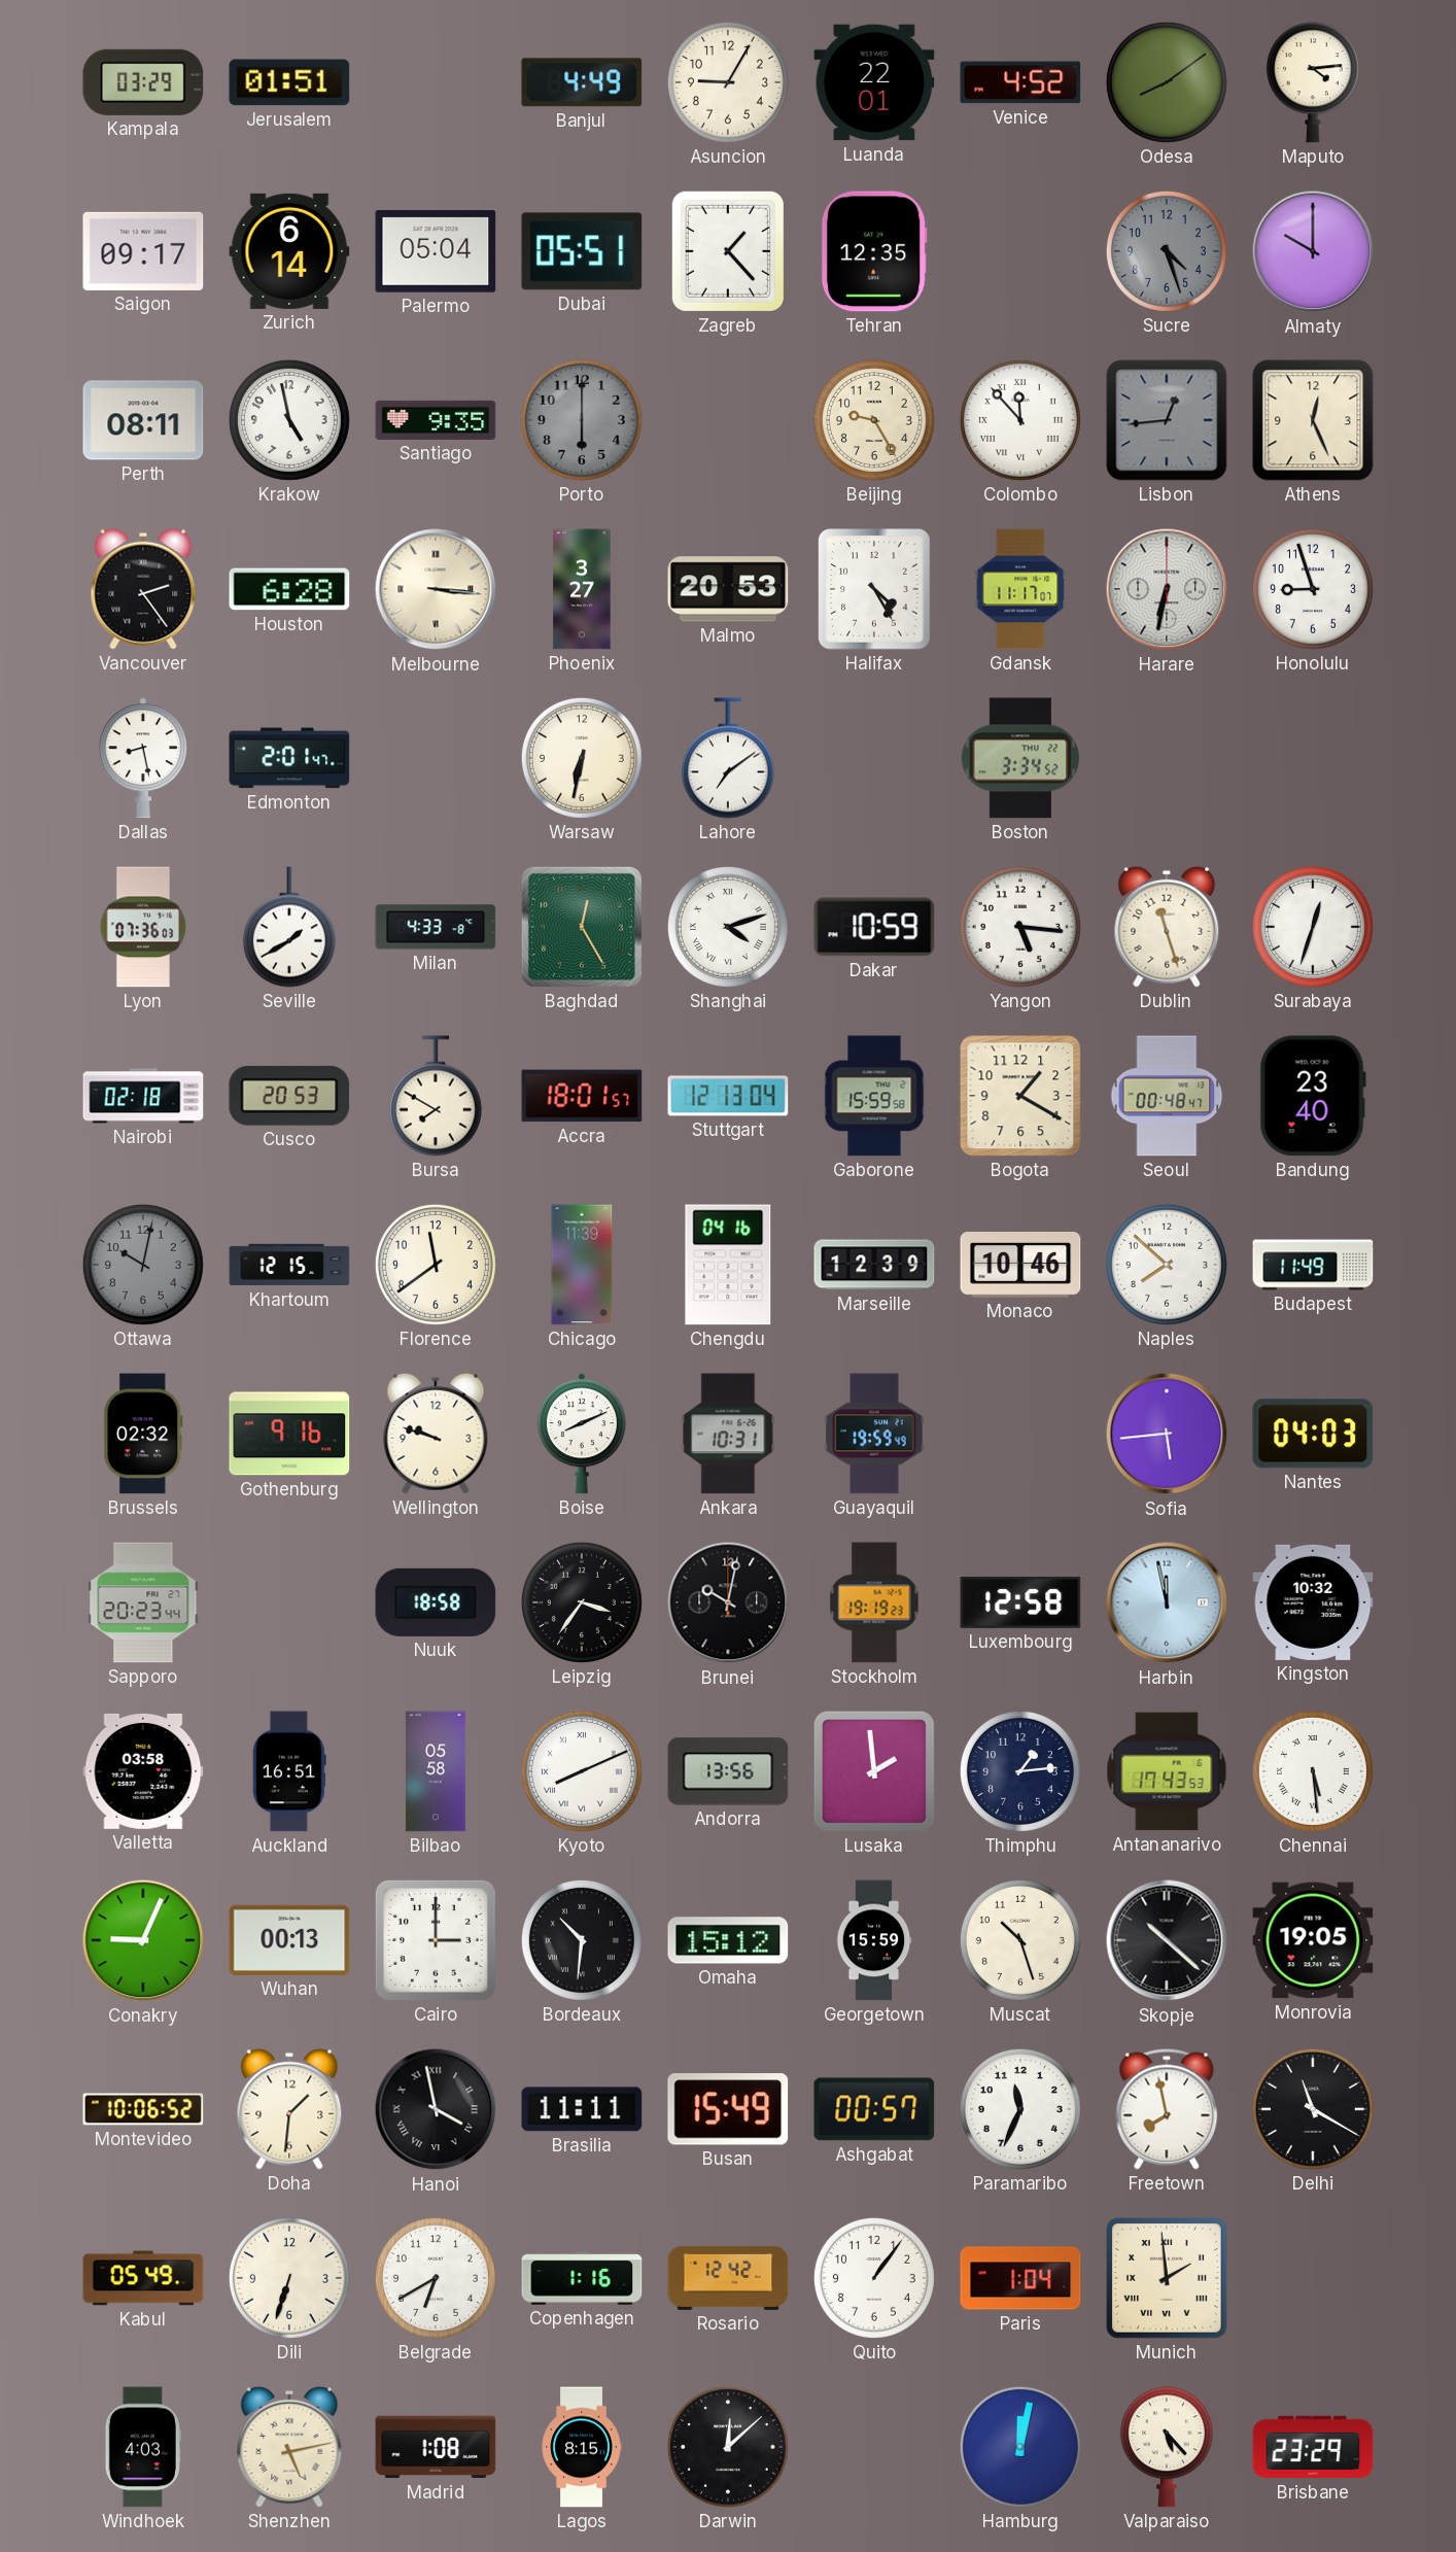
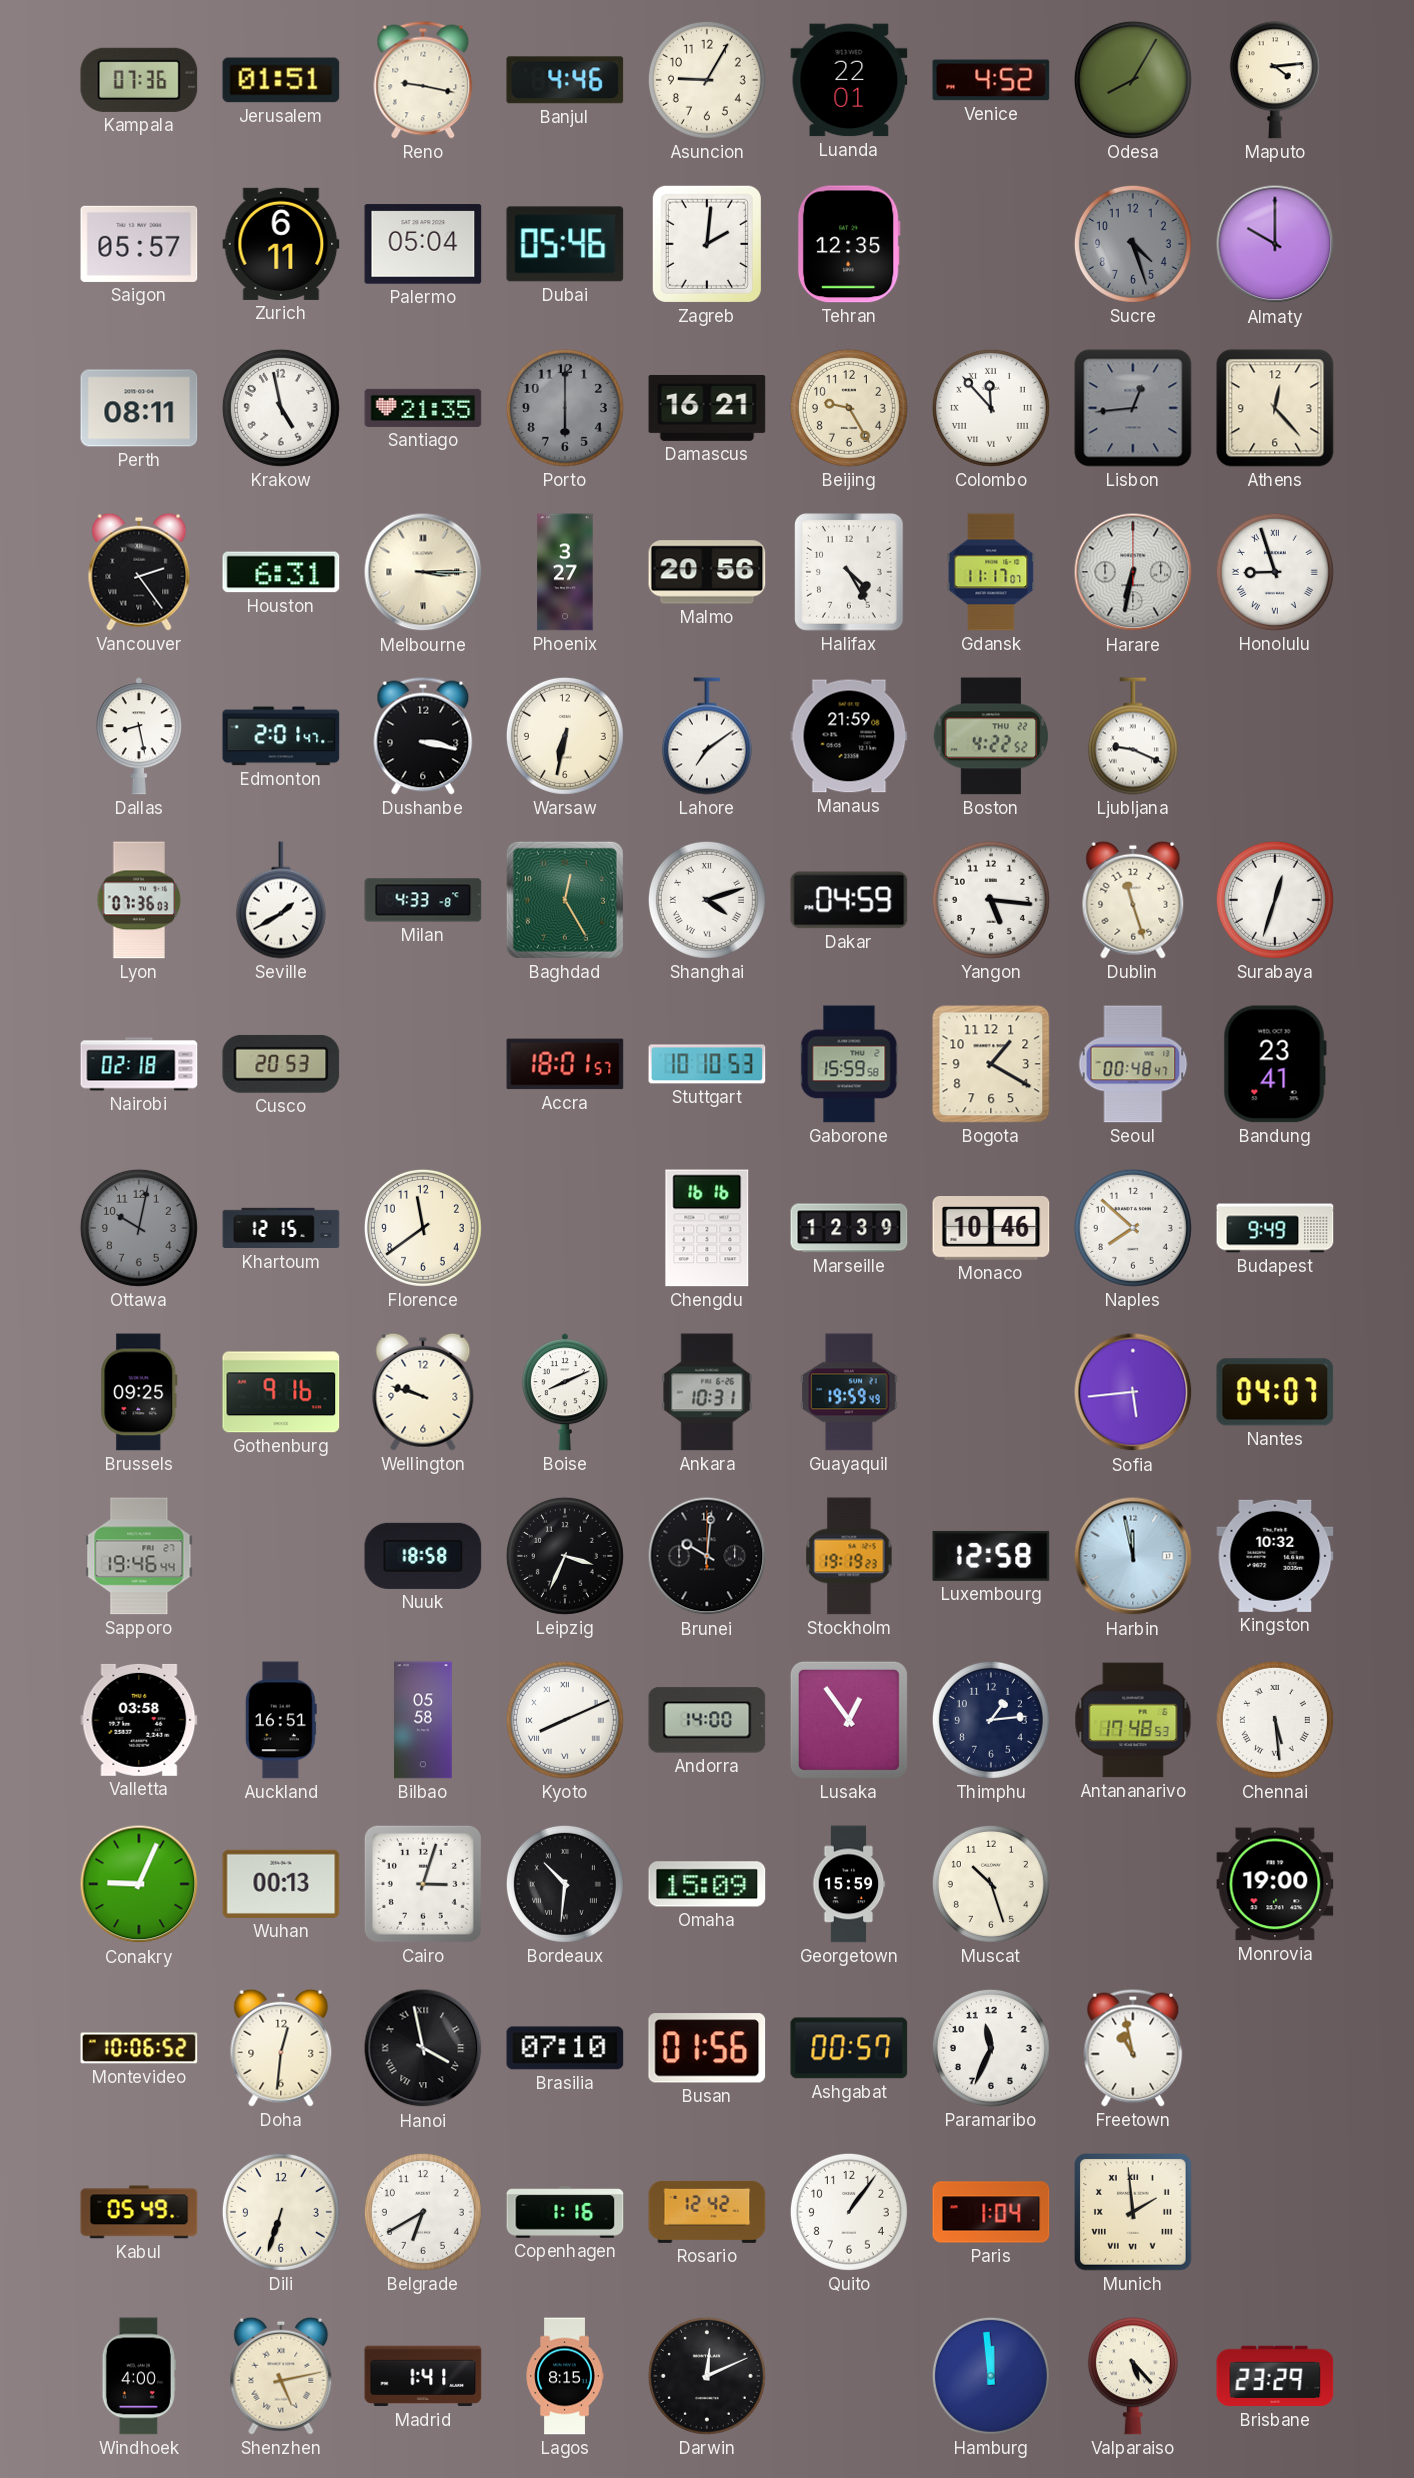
Kampala: 03:29 -> 07:36 (139, 80)
Reno: none -> 9:17 (423, 80)
Banjul: 4:49 -> 4:46 (565, 80)
Odesa: 8:09 -> 8:05 (1133, 80)
Saigon: 09:17 -> 05:57 (139, 244)
Zurich: 6:14 -> 6:11 (281, 244)
Dubai: 05:51 -> 05:46 (565, 244)
Zagreb: 1:23 -> 2:01 (707, 244)
Santiago: 9:35 -> 21:35 (423, 408)
Damascus: none -> 16:21 (707, 408)
Athens: 12:26 -> 12:23 (1275, 408)
Houston: 6:28 -> 6:31 (281, 572)
Melbourne: 3:16 -> 3:15 (423, 572)
Malmo: 20:53 -> 20:56 (707, 572)
Honolulu numerals: Arabic -> Roman (1275, 572)
Dushanbe: none -> 3:17 (423, 736)
Manaus: none -> 21:59 (849, 736)
Boston: 3:34 -> 4:22 (991, 736)
Ljubljana: none -> 9:19 (1133, 736)
Dakar: 10:59 -> 04:59 (849, 900)
Bursa: 7:50 -> none (436, 1096)
Stuttgart: 12:13 -> 10:10 (707, 1064)
Bandung: 23:40 -> 23:41 (1275, 1064)
Chicago: 11:39 -> none (582, 1265)
Chengdu: 04:16 -> 16:16 (707, 1228)
Budapest: 11:49 -> 9:49 (1275, 1228)
Brussels: 02:32 -> 09:25 (139, 1392)
Nantes: 04:03 -> 04:07 (1275, 1392)
Sapporo: 20:23 -> 19:46 (139, 1556)
Leipzig: 3:36 -> 3:34 (565, 1556)
Brunei: 10:02 -> 10:01 (707, 1556)
Andorra: 13:56 -> 14:00 (707, 1720)
Lusaka: 1:59 -> 12:54 (849, 1720)
Antananarivo: 17:43 -> 17:48 (1133, 1720)
Cairo: 3:00 -> 3:03 (423, 1884)
Omaha: 15:12 -> 15:09 (707, 1884)
Skopje: 10:22 -> none (1167, 1940)
Monrovia: 19:05 -> 19:00 (1275, 1884)
Doha: 1:31 -> 12:31 (281, 2048)
Brasilia: 11:11 -> 07:10 (565, 2048)
Busan: 15:49 -> 01:56 (707, 2048)
Freetown: 7:58 -> 10:58 (1133, 2048)
Delhi: 11:20 -> none (1313, 2109)
Windhoek: 4:03 -> 4:00 (139, 2376)
Madrid: 1:08 -> 1:41 (423, 2376)
Darwin: 12:08 -> 12:11 (707, 2376)
Hamburg: 12:02 -> 11:59 (991, 2376)
